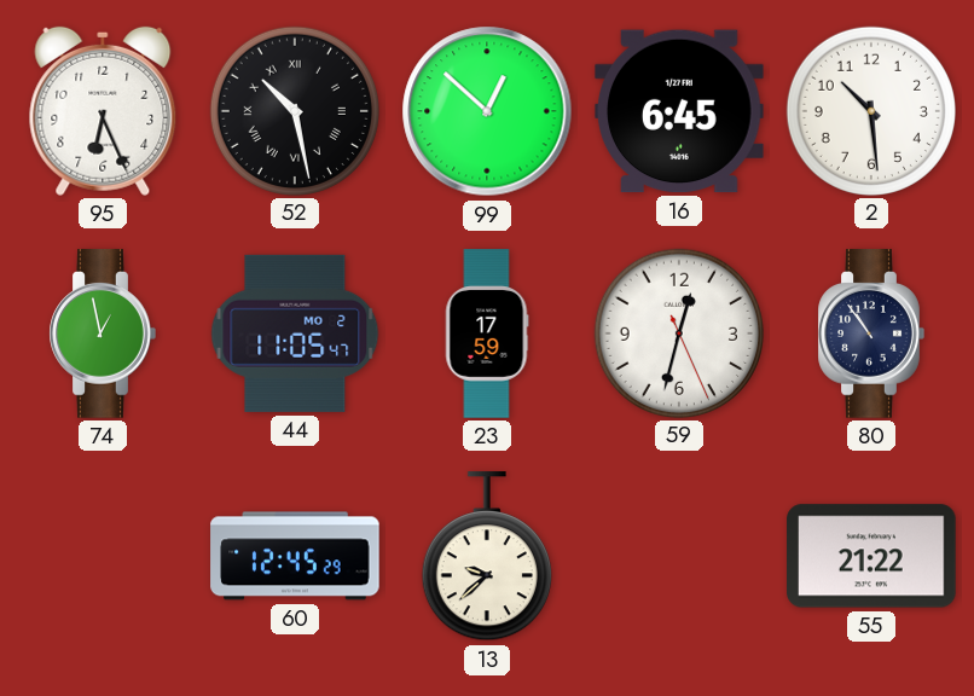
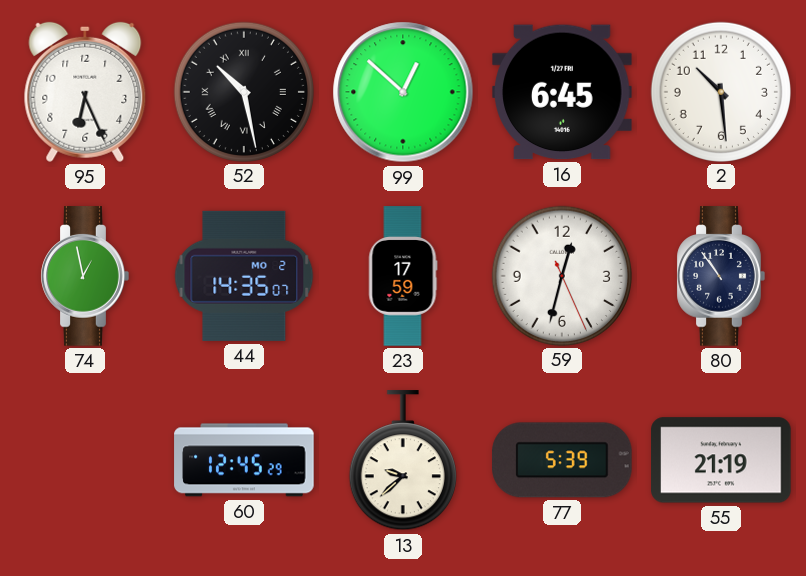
44: 11:05 -> 14:35 (244, 276)
77: none -> 5:39 (562, 460)
55: 21:22 -> 21:19 (721, 460)
